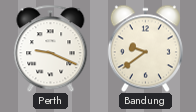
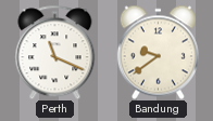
Perth: 9:19 -> 11:19 (55, 52)
